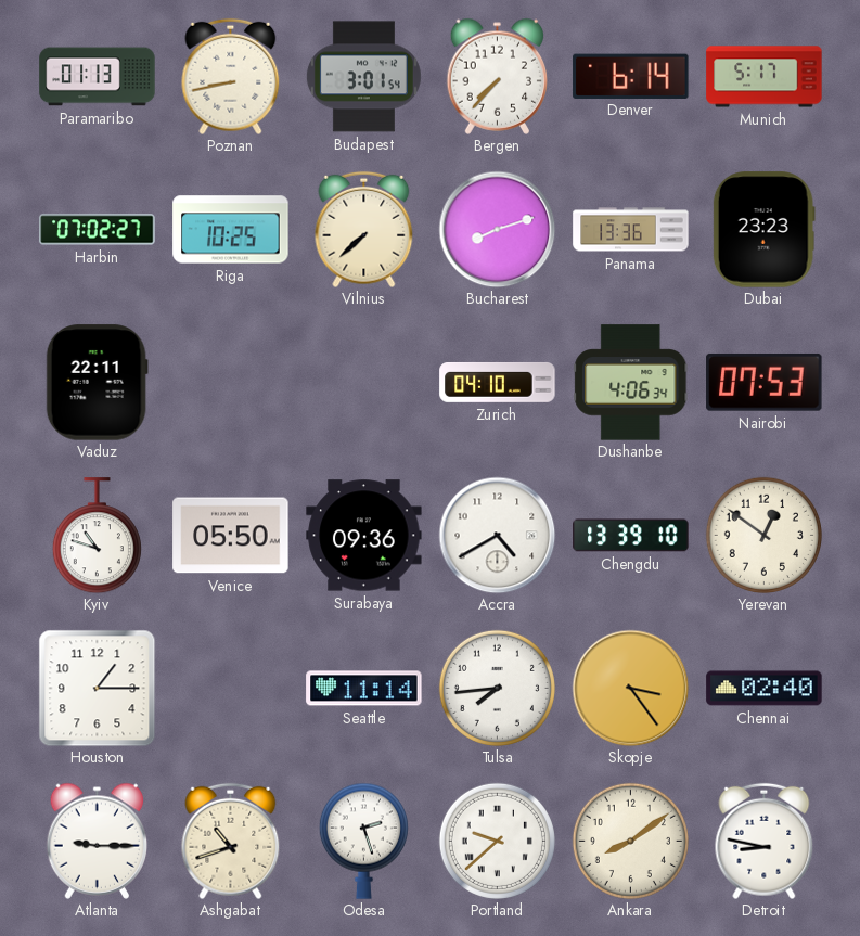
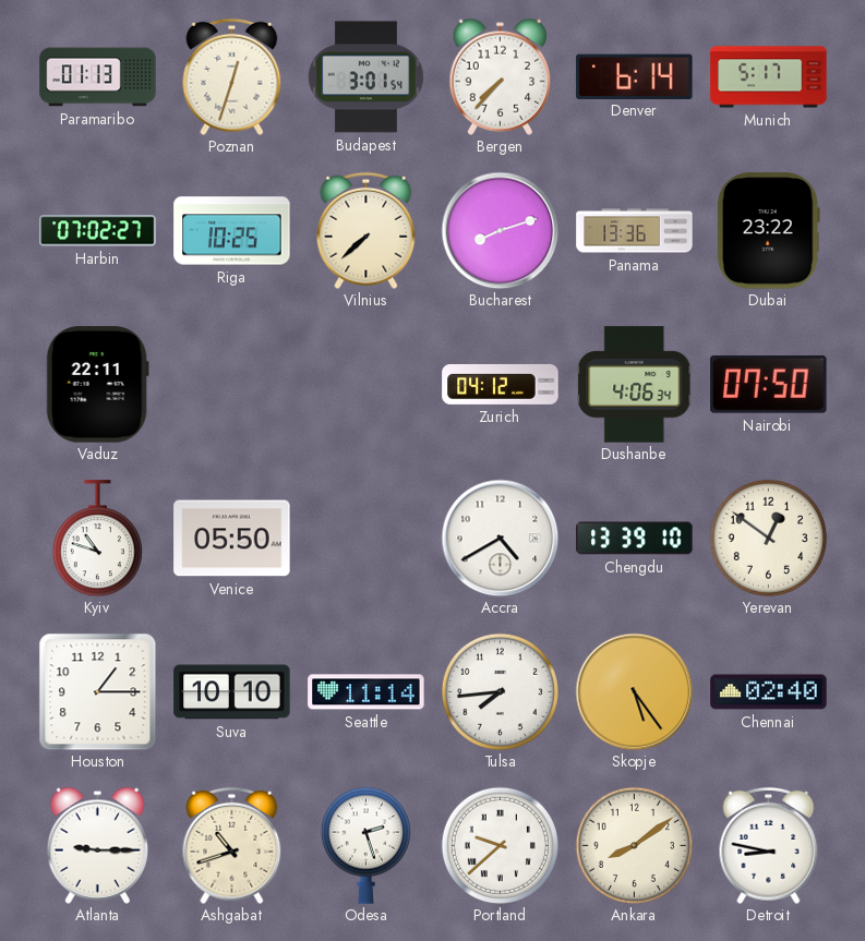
Poznan: 8:43 -> 12:33 (232, 76)
Dubai: 23:23 -> 23:22 (768, 231)
Zurich: 04:10 -> 04:12 (501, 384)
Nairobi: 07:53 -> 07:50 (769, 384)
Surabaya: 09:36 -> none (364, 536)
Suva: none -> 10:10 (232, 692)
Skopje: 3:24 -> 5:24 (634, 691)
